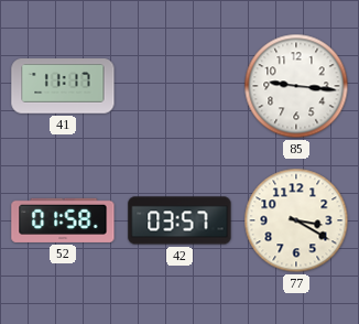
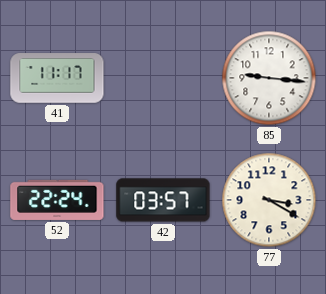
52: 01:58 -> 22:24 (57, 200)
